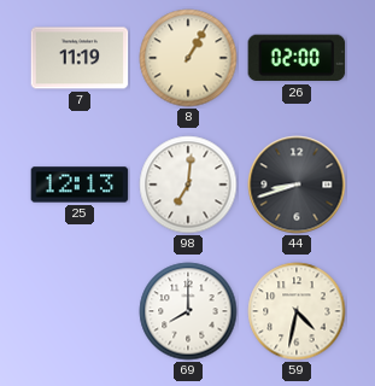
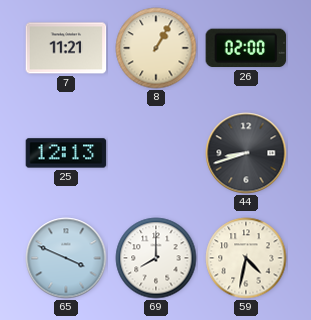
7: 11:19 -> 11:21 (66, 48)
98: 7:01 -> none (188, 185)
65: none -> 3:49 (66, 258)
